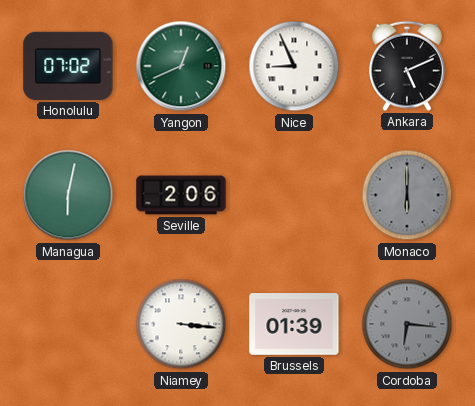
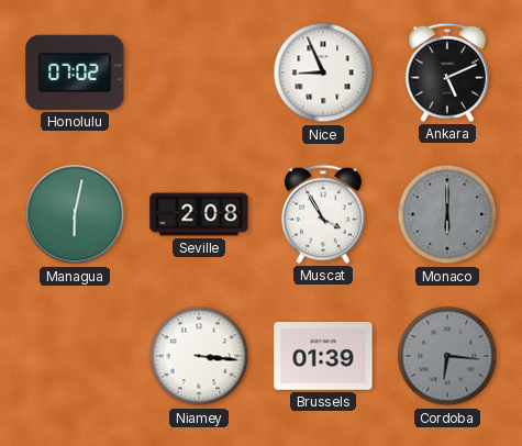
Yangon: 12:41 -> none (181, 66)
Seville: 2:06 -> 2:08 (199, 214)
Muscat: none -> 3:55 (323, 214)
